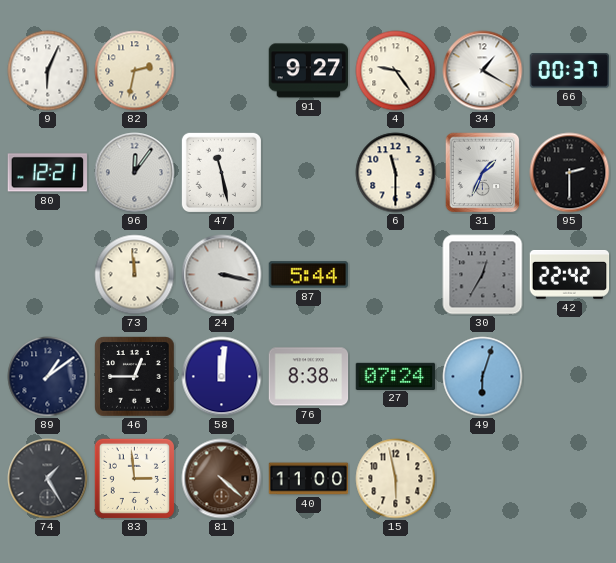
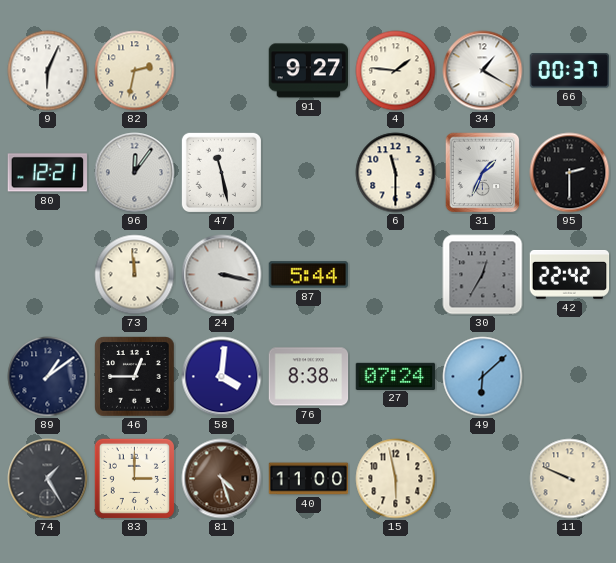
4: 9:24 -> 1:46 (396, 71)
58: 12:01 -> 4:01 (222, 377)
49: 6:03 -> 6:08 (483, 377)
83: 2:59 -> 3:00 (134, 478)
81: 4:22 -> 4:27 (222, 479)
11: none -> 9:49 (570, 479)
